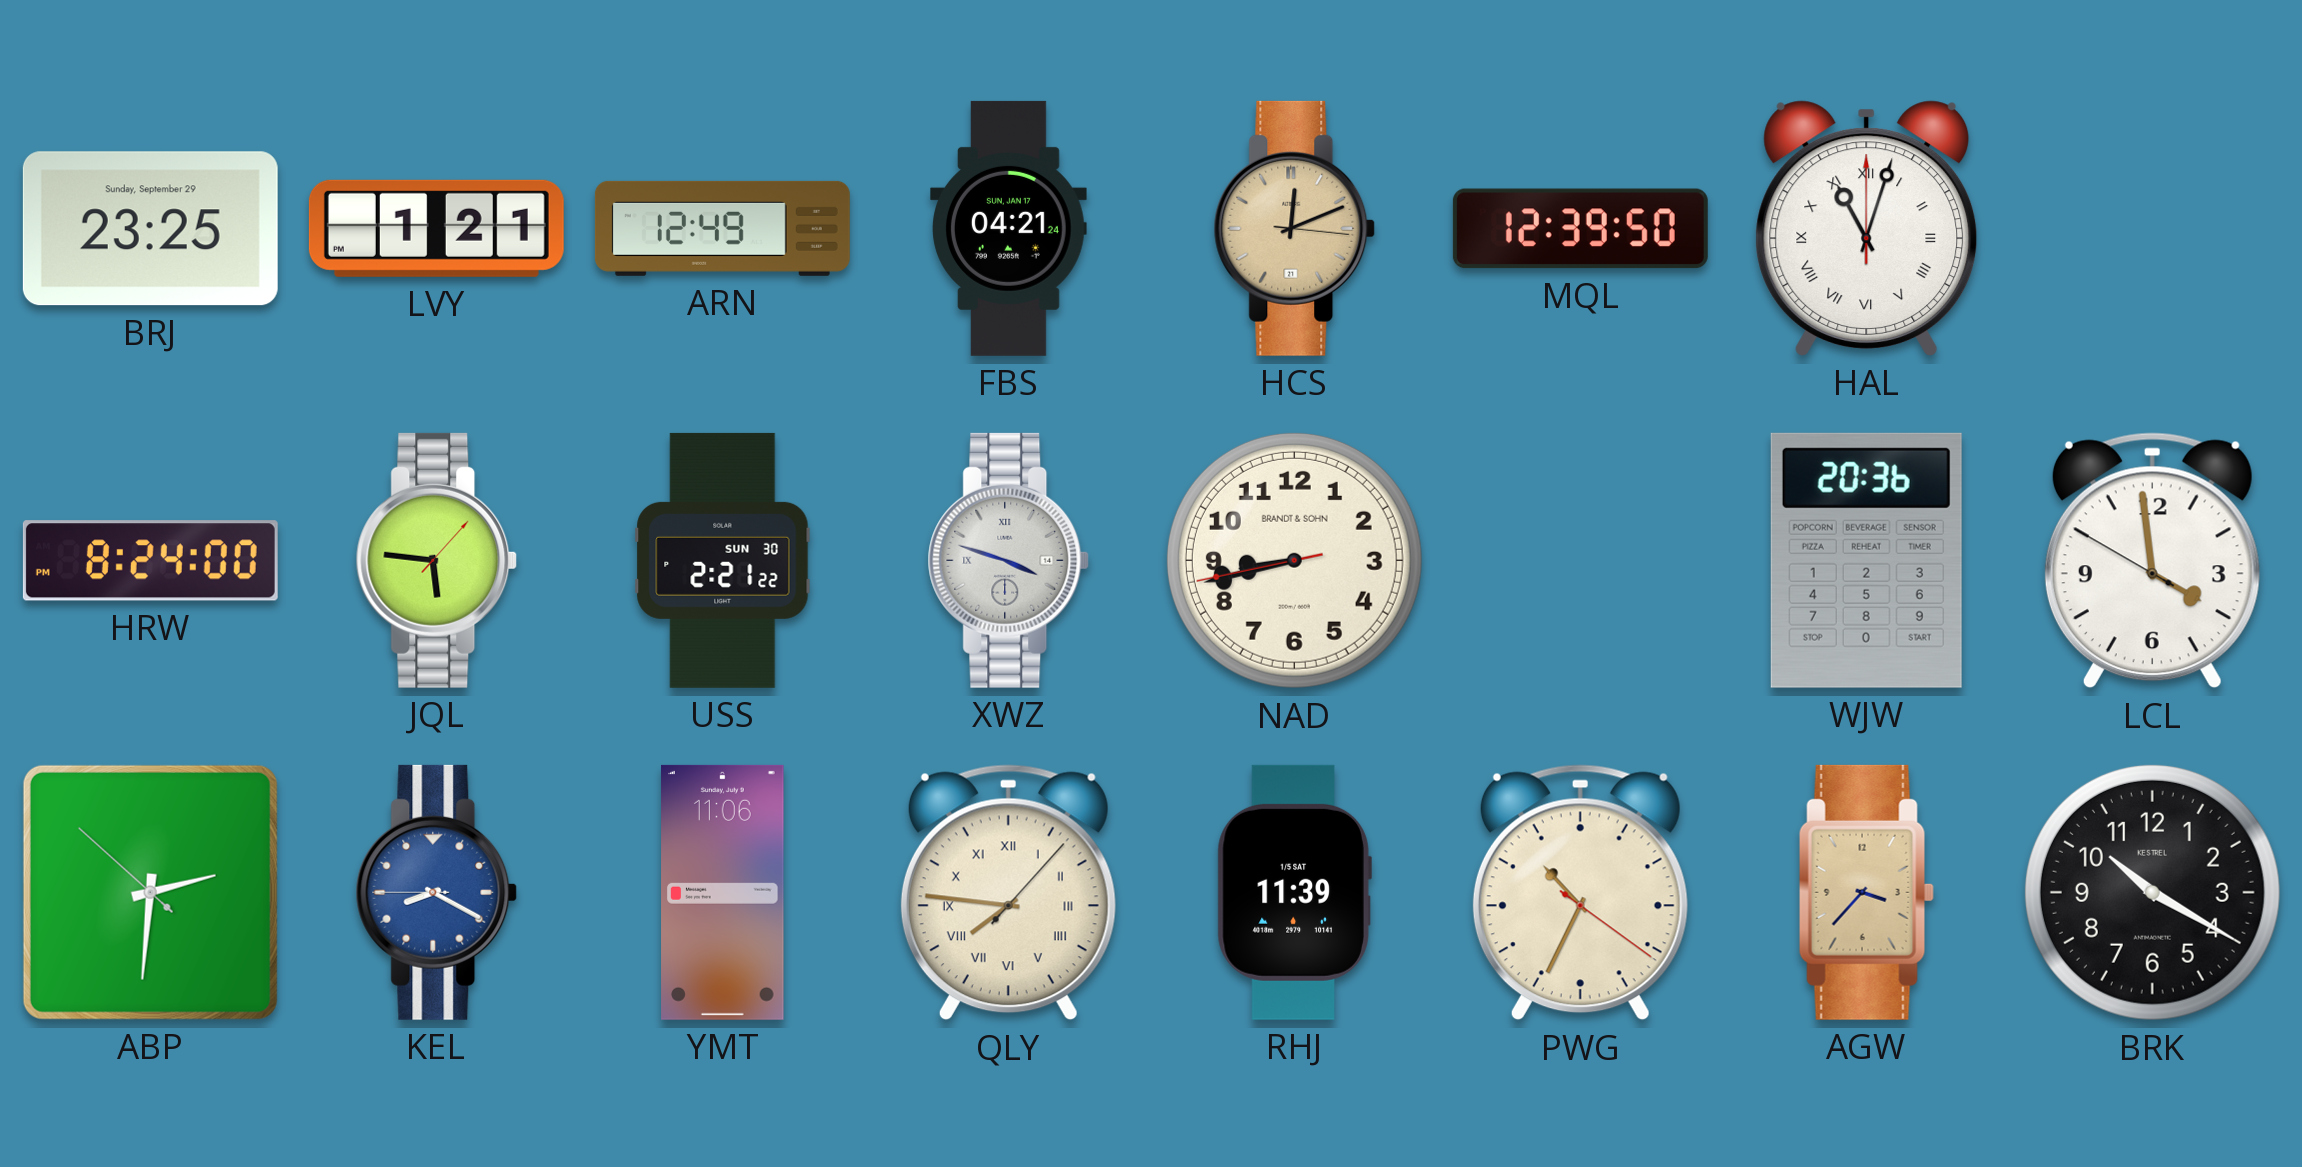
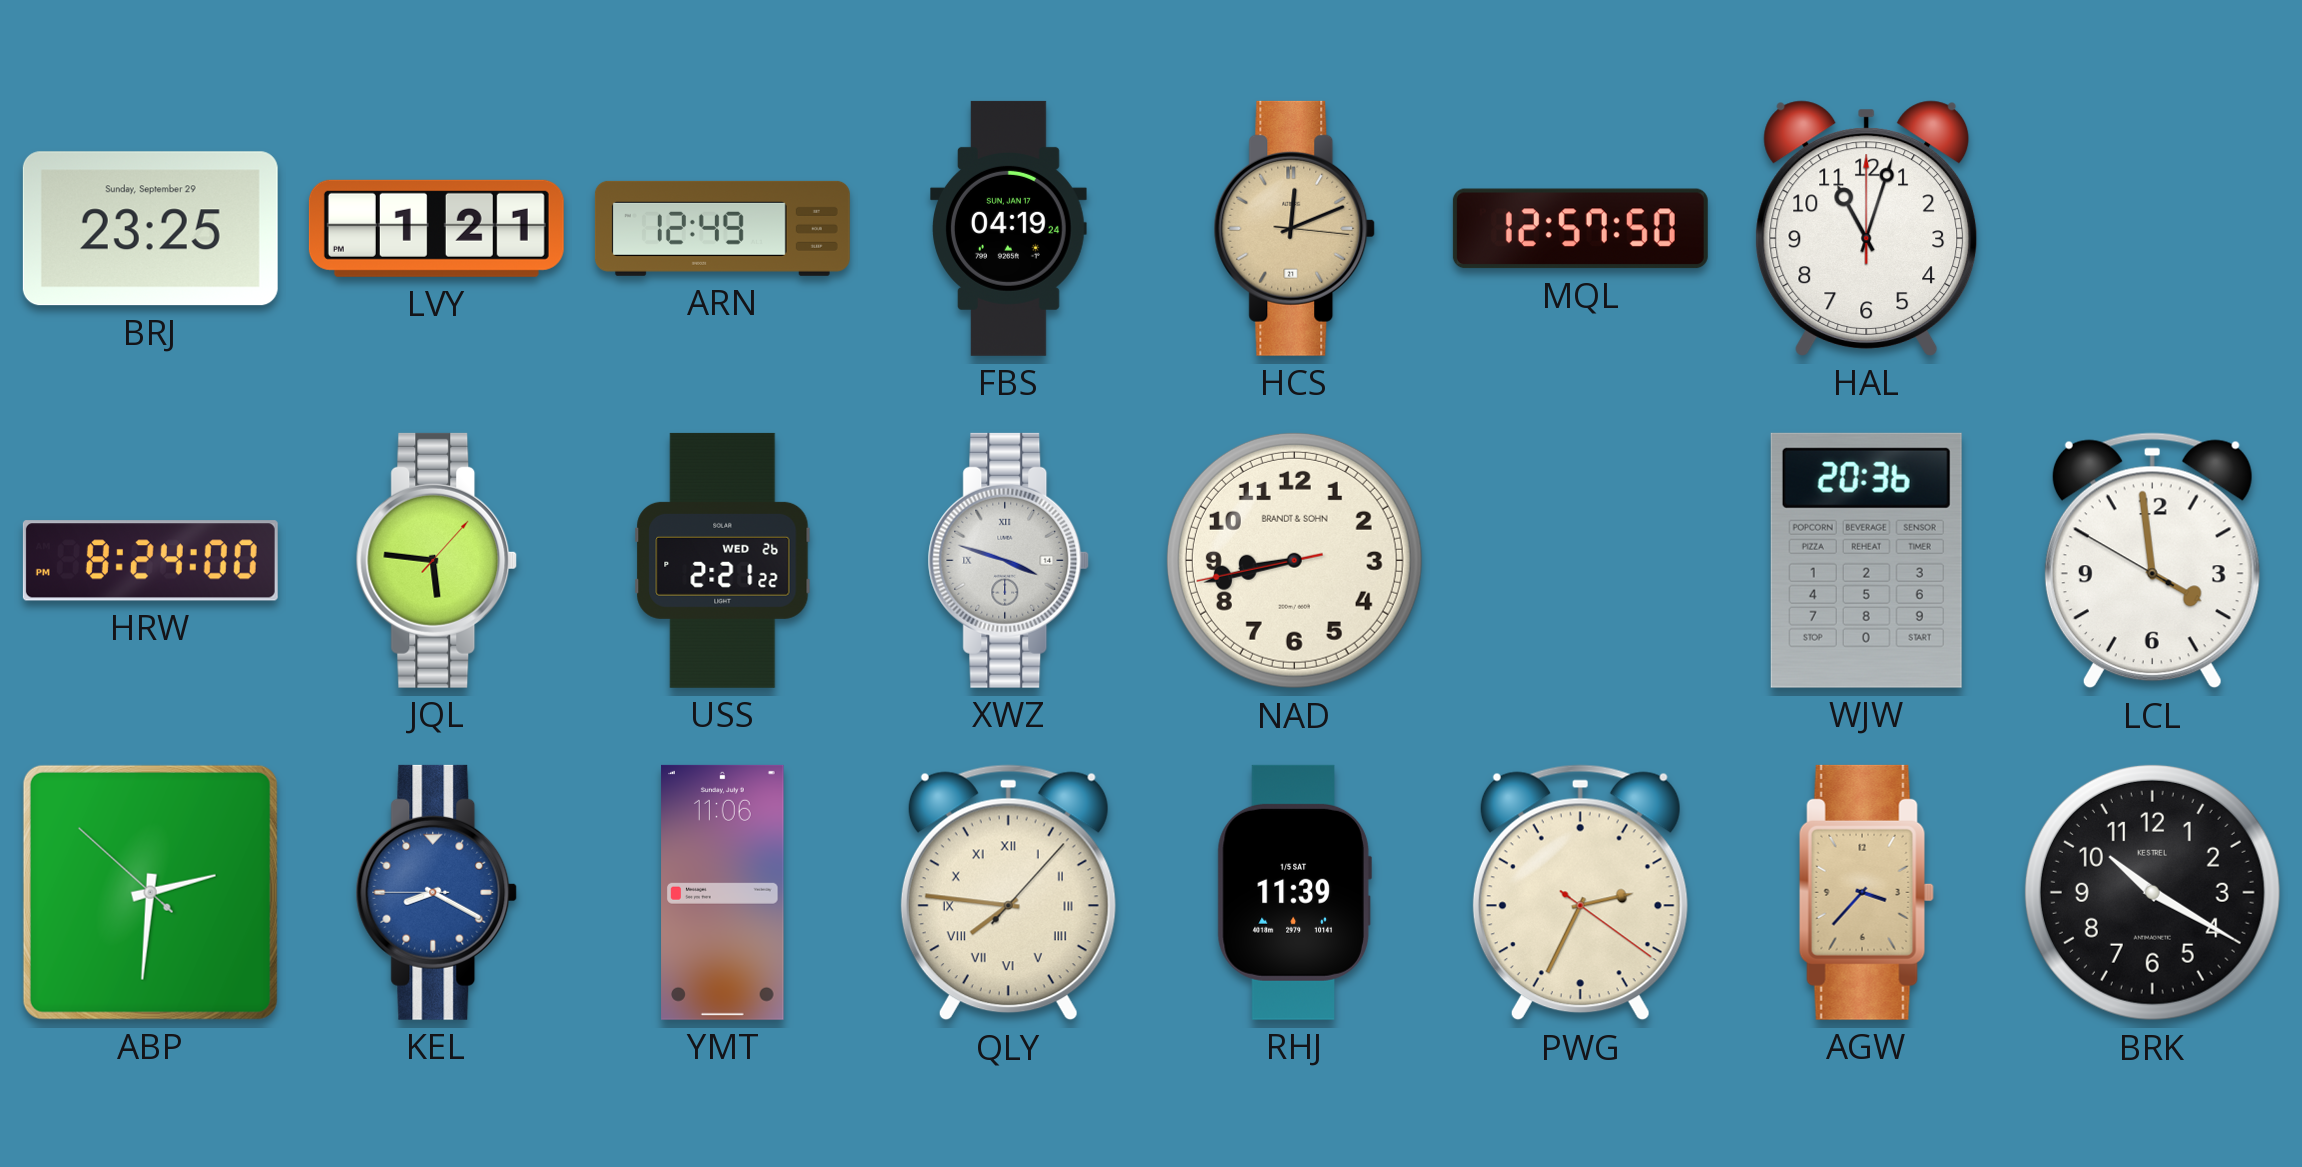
FBS: 04:21 -> 04:19 (1009, 228)
MQL: 12:39 -> 12:57 (1580, 229)
HAL numerals: Roman -> Arabic (1867, 228)
USS date: SUN 30 -> WED 26 (723, 560)
PWG: 10:34 -> 2:34 (1580, 893)
